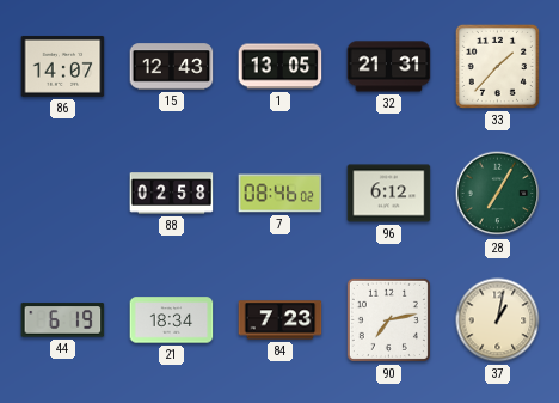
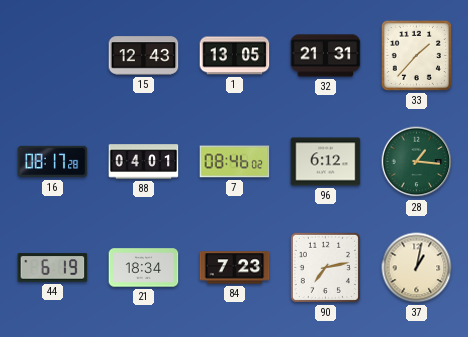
86: 14:07 -> none (63, 66)
16: none -> 08:17 (53, 162)
88: 02:58 -> 04:01 (144, 162)
28: 7:05 -> 1:16 (417, 162)
